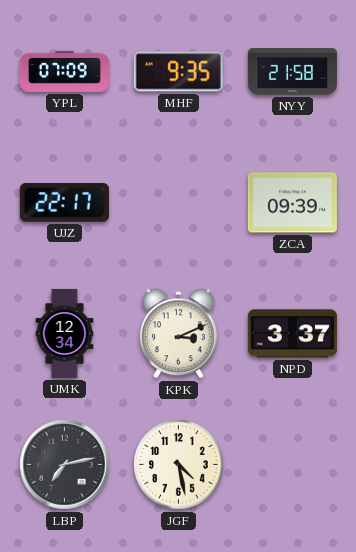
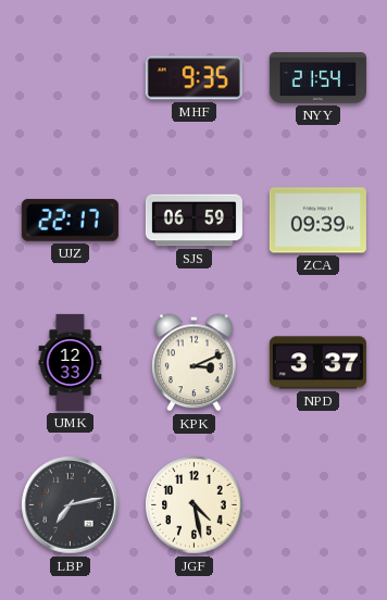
YPL: 07:09 -> none (64, 71)
NYY: 21:58 -> 21:54 (317, 78)
SJS: none -> 06:59 (193, 221)
UMK: 12:34 -> 12:33 (71, 362)
